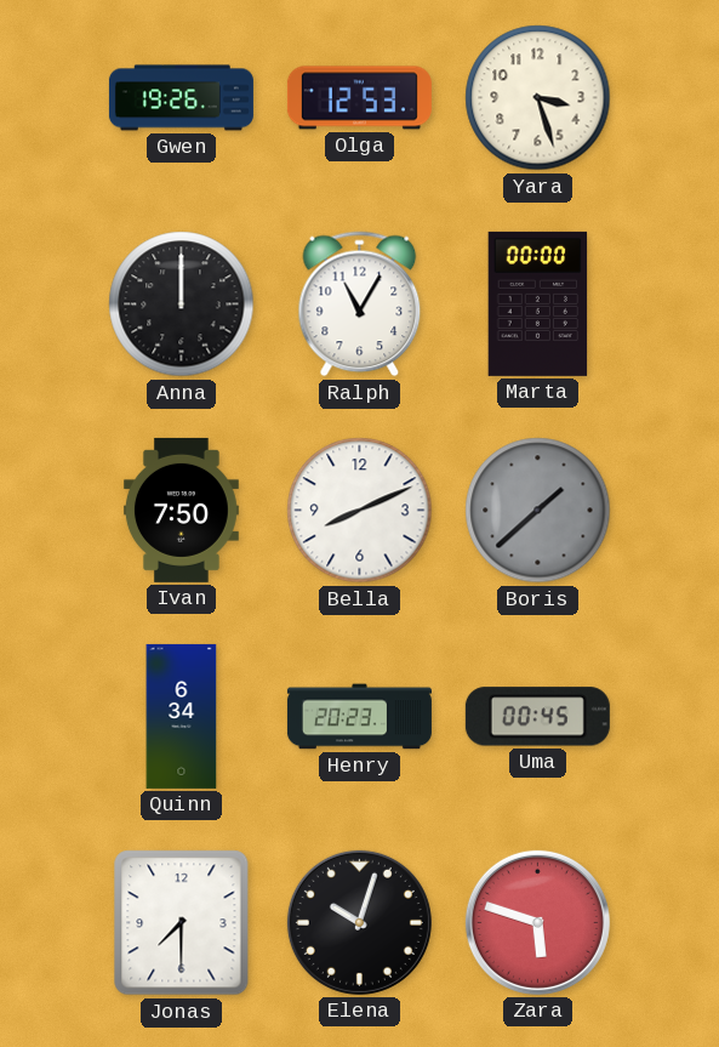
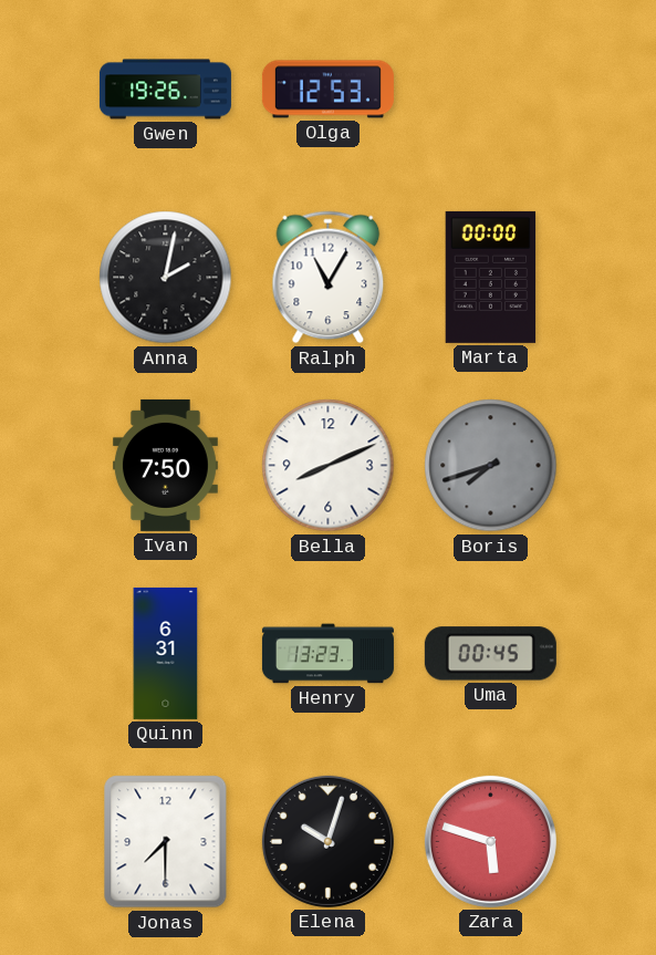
Yara: 3:27 -> none (538, 98)
Anna: 12:00 -> 2:02 (166, 278)
Boris: 1:38 -> 7:42 (491, 466)
Quinn: 6:34 -> 6:31 (166, 653)
Henry: 20:23 -> 13:23 (327, 654)
